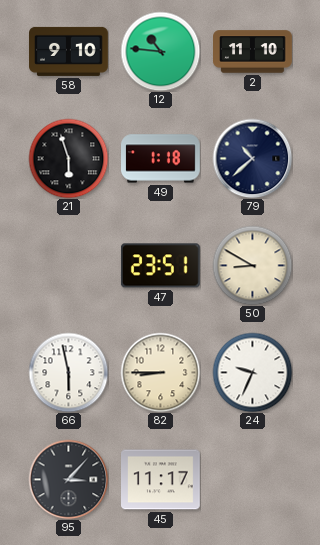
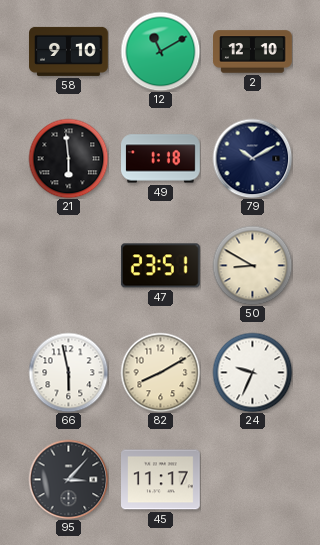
12: 10:46 -> 11:10 (160, 51)
2: 11:10 -> 12:10 (253, 52)
21: 5:57 -> 5:59 (68, 158)
79: 10:38 -> 10:10 (252, 158)
82: 8:45 -> 8:10 (160, 372)
